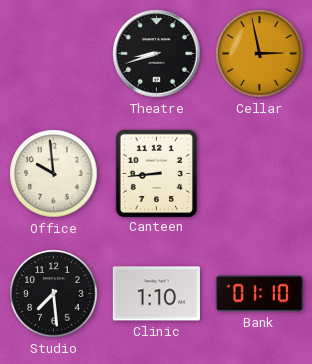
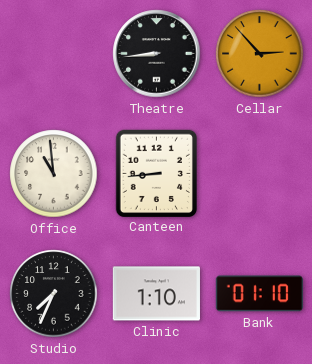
Theatre: 8:42 -> 8:44 (157, 54)
Cellar: 2:58 -> 2:53 (260, 54)
Office: 9:59 -> 10:59 (54, 174)
Studio: 7:29 -> 7:34 (54, 294)
